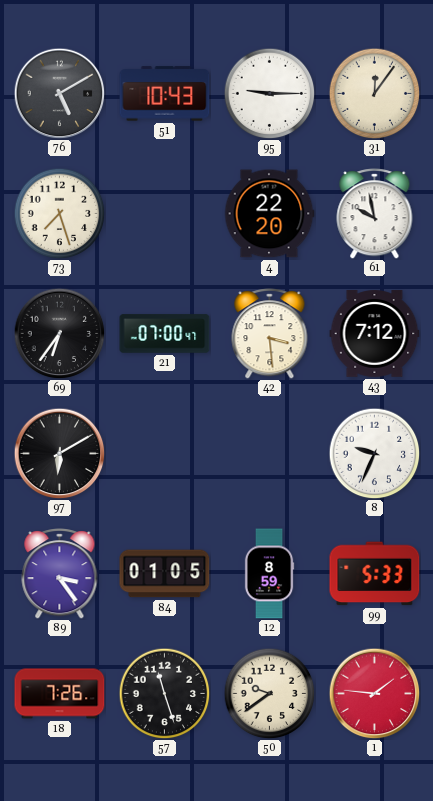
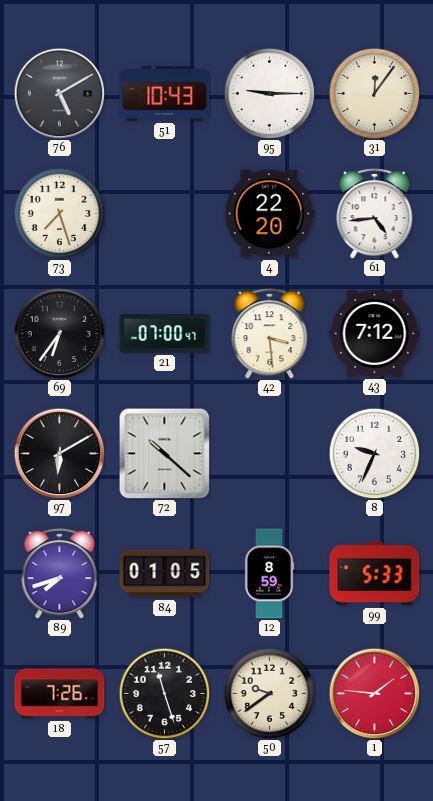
61: 9:58 -> 4:44 (375, 214)
72: none -> 10:22 (164, 453)
89: 3:24 -> 7:42 (60, 574)
